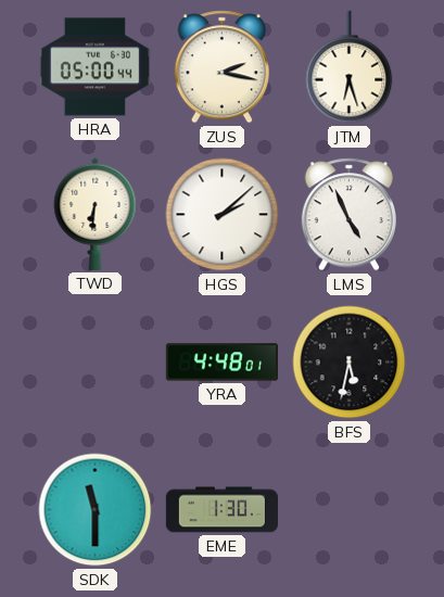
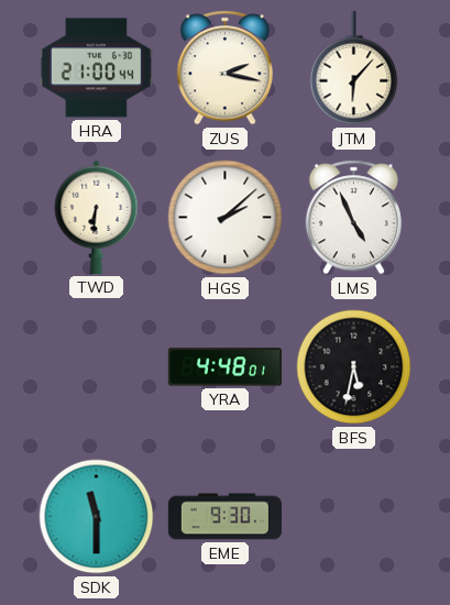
HRA: 05:00 -> 21:00 (96, 68)
JTM: 6:27 -> 6:07 (354, 68)
EME: 1:30 -> 9:30 (224, 517)
